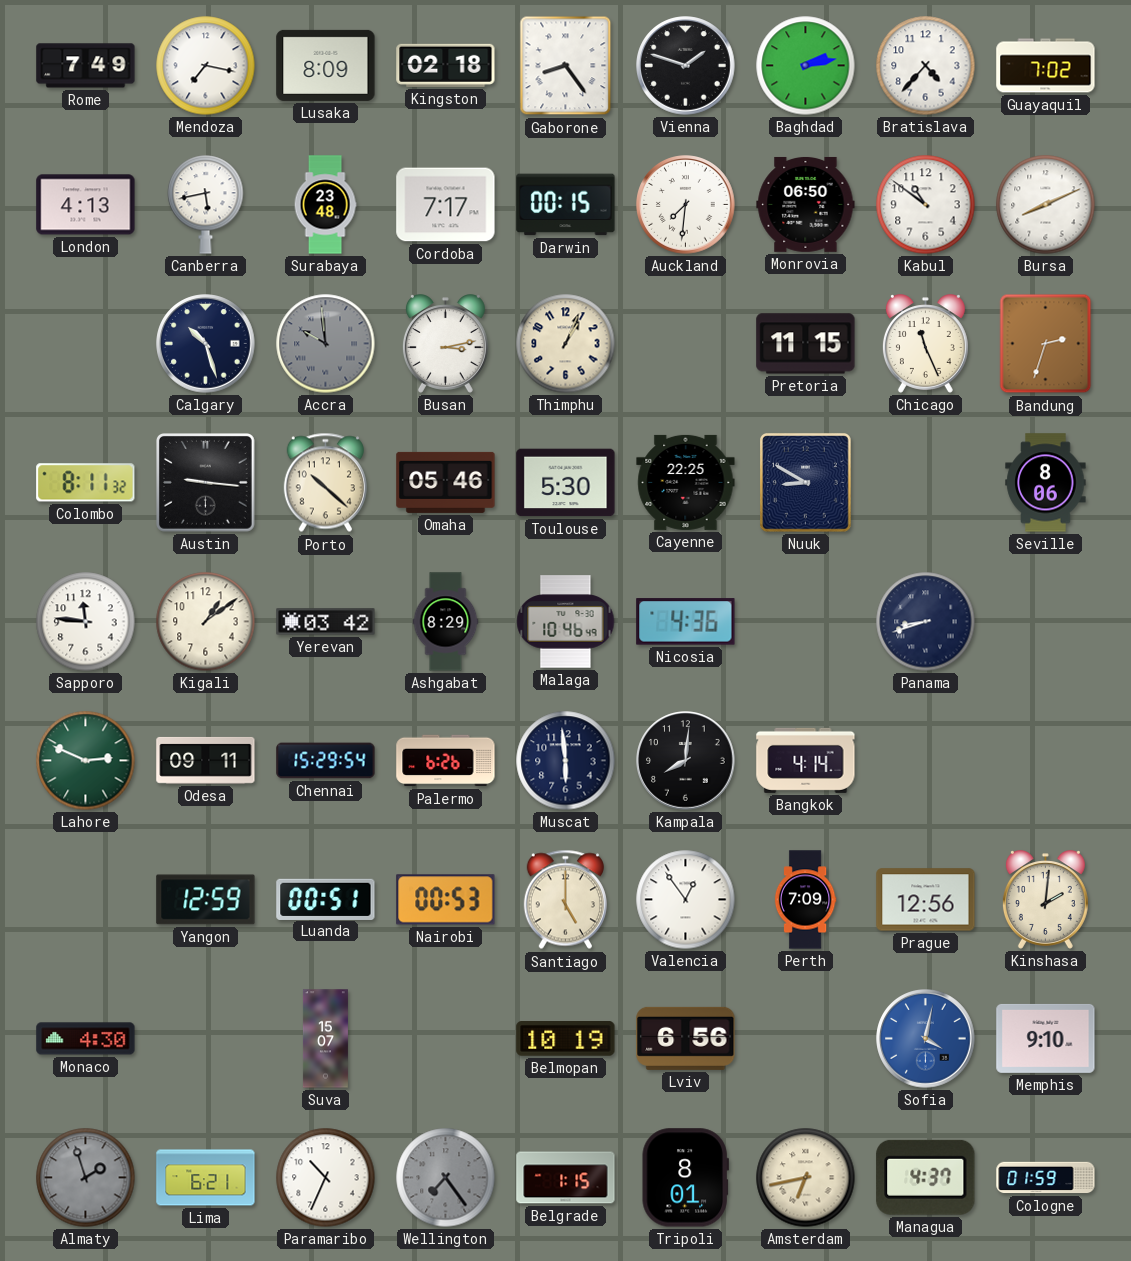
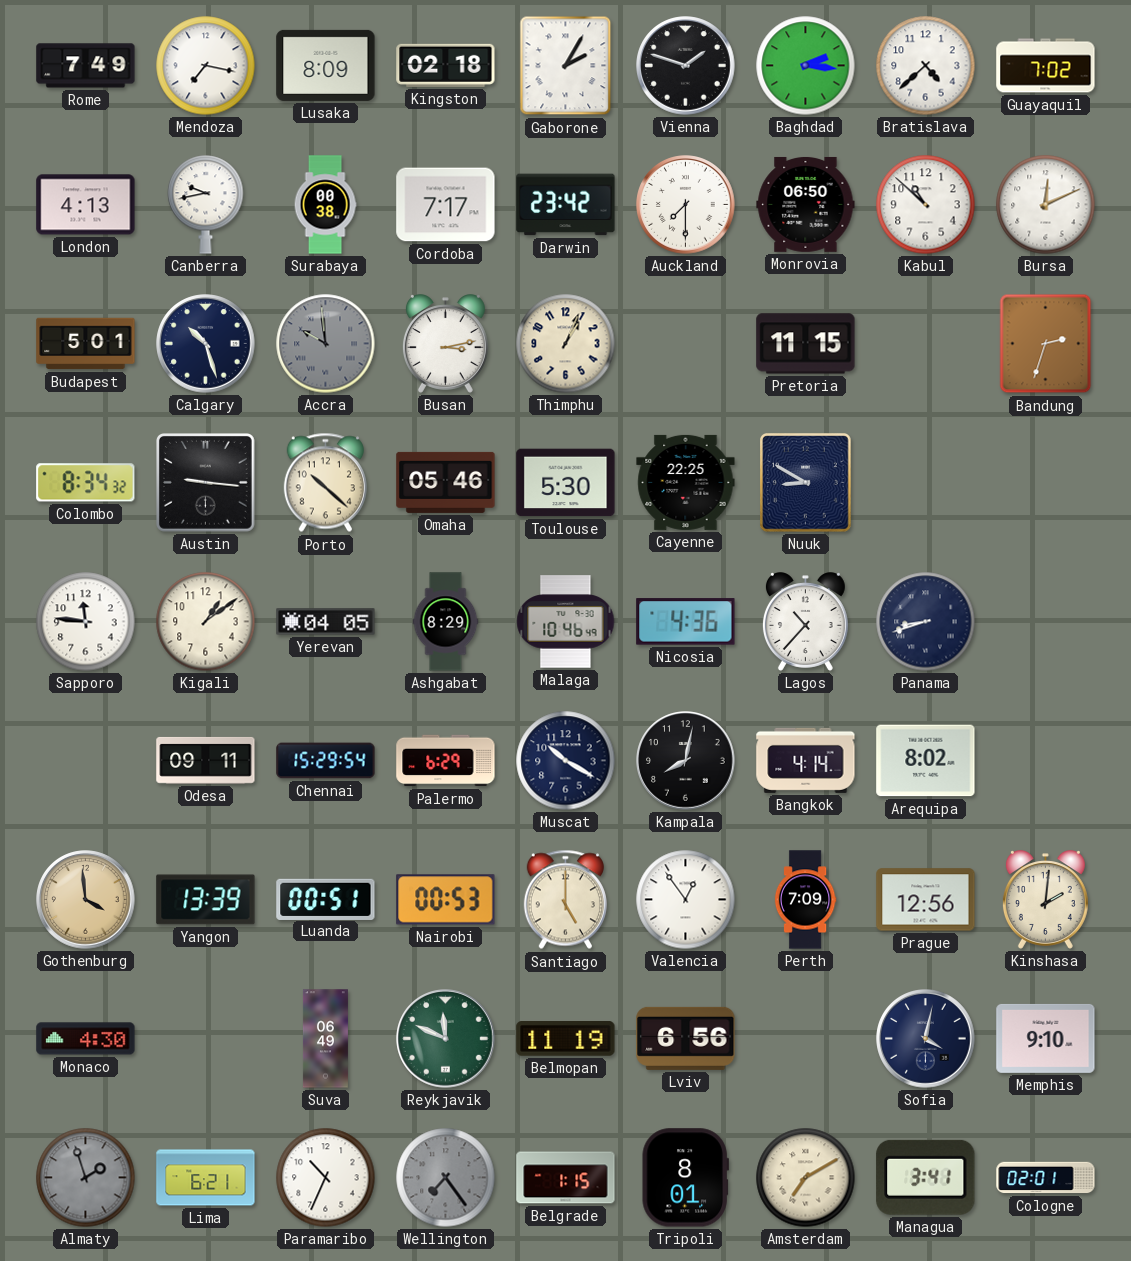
Gaborone: 8:24 -> 2:05 (566, 66)
Baghdad: 2:13 -> 2:16 (806, 66)
Bratislava: 4:37 -> 4:38 (926, 66)
Canberra: 5:43 -> 9:43 (206, 205)
Surabaya: 23:48 -> 00:38 (325, 205)
Darwin: 00:15 -> 23:42 (566, 205)
Auckland: 7:31 -> 7:30 (686, 205)
Kabul: 10:51 -> 10:52 (926, 205)
Bursa: 8:11 -> 12:11 (1046, 205)
Budapest: none -> 5:01 (86, 344)
Chicago: 11:26 -> none (925, 344)
Colombo: 8:11 -> 8:34 (86, 483)
Seville: 8:06 -> none (1046, 483)
Yerevan: 03:42 -> 04:05 (326, 622)
Lagos: none -> 10:37 (805, 622)
Lahore: 2:49 -> none (86, 761)
Palermo: 6:26 -> 6:29 (446, 761)
Muscat: 5:59 -> 10:20 (566, 761)
Kampala: 8:01 -> 8:02 (686, 761)
Arequipa: none -> 8:02 (926, 761)
Gothenburg: none -> 3:59 (86, 900)
Yangon: 12:59 -> 13:39 (206, 900)
Suva: 15:07 -> 06:49 (325, 1039)
Reykjavik: none -> 11:49 (446, 1039)
Belmopan: 10:19 -> 11:19 (566, 1039)
Sofia dial: blue -> navy (926, 1039)
Amsterdam: 6:43 -> 7:10 (806, 1178)
Managua: 4:37 -> 3:41 (926, 1177)
Cologne: 01:59 -> 02:01 (1046, 1178)
